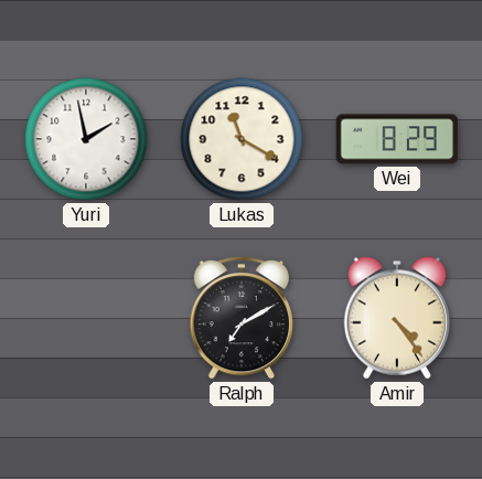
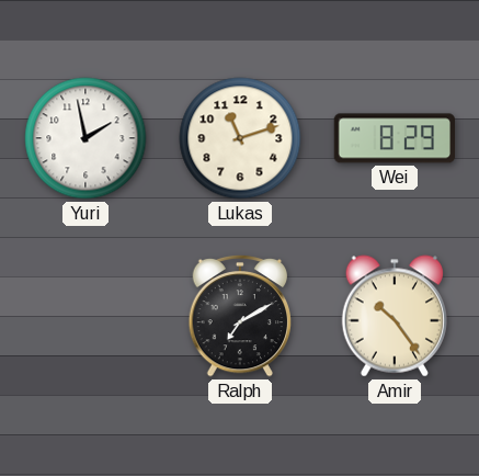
Lukas: 11:20 -> 11:12 (240, 138)
Amir: 4:24 -> 10:24 (394, 316)
